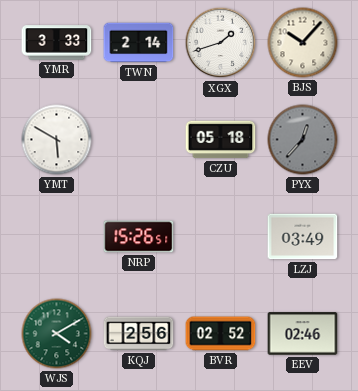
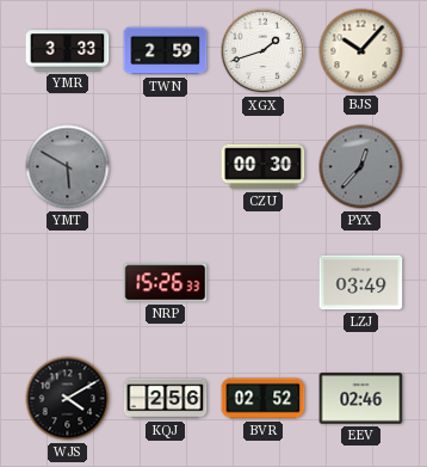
TWN: 2:14 -> 2:59 (166, 51)
YMT dial: white -> grey (68, 167)
CZU: 05:18 -> 00:30 (264, 167)
NRP: 15:26:51 -> 15:26:33 (166, 283)
WJS dial: green -> black (68, 399)
